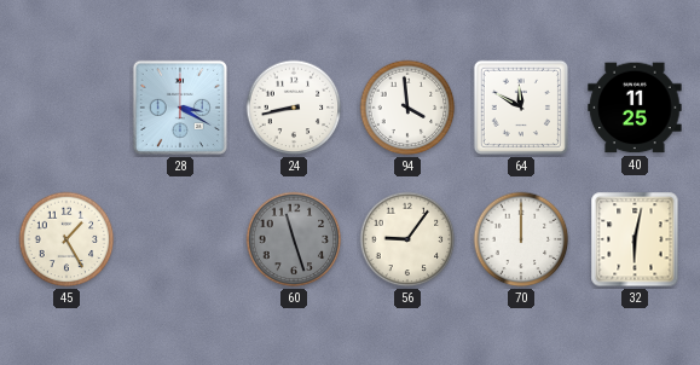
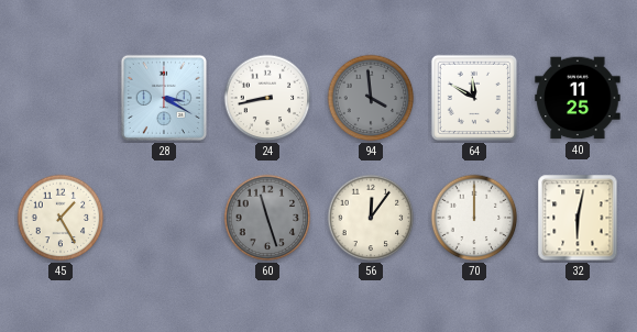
94 dial: white -> grey (371, 98)
56: 9:06 -> 12:06 (371, 218)
